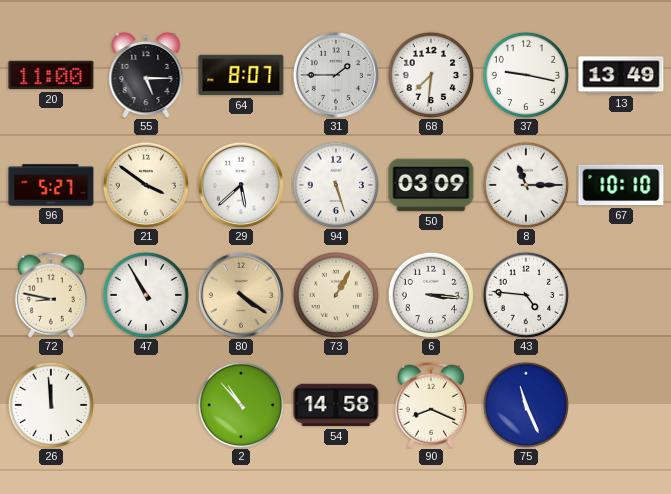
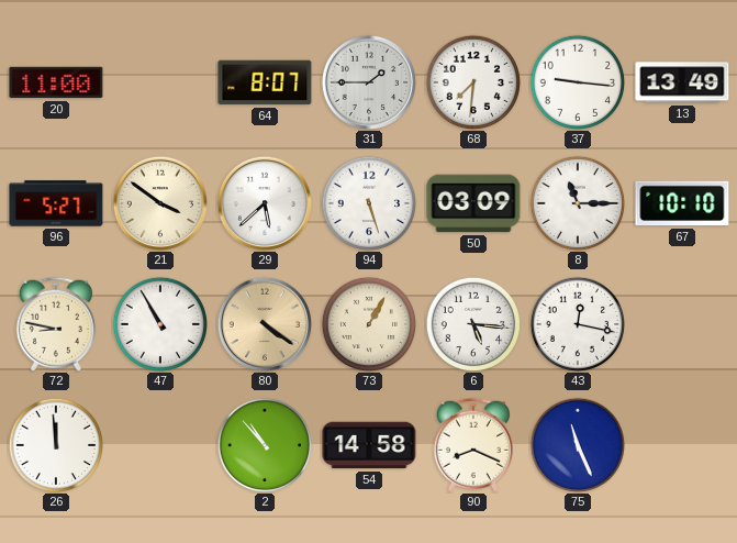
55: 5:15 -> none (146, 75)
37: 9:17 -> 9:16 (577, 81)
6: 3:16 -> 5:16 (472, 323)
43: 4:46 -> 12:17 (577, 323)
